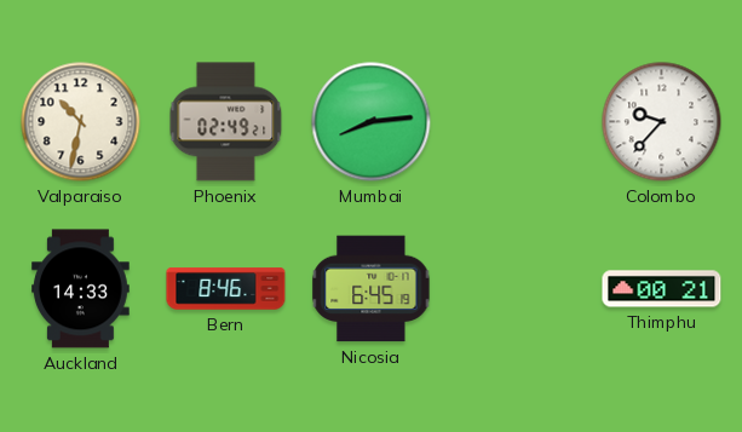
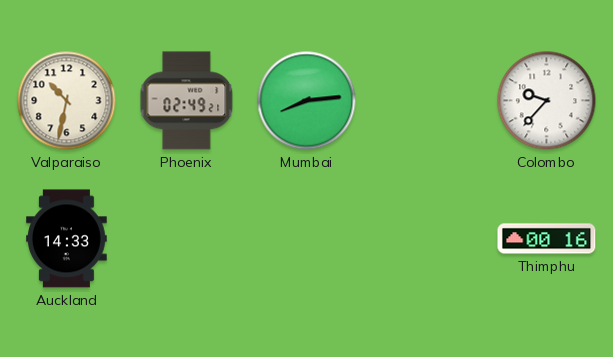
Bern: 8:46 -> none (226, 289)
Nicosia: 6:45 -> none (372, 289)
Thimphu: 00:21 -> 00:16 (547, 239)
